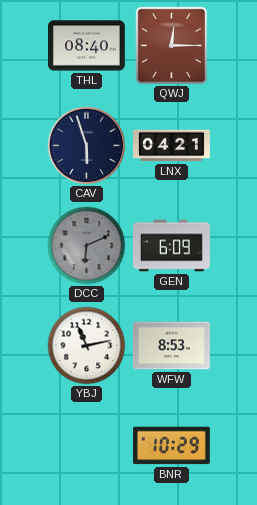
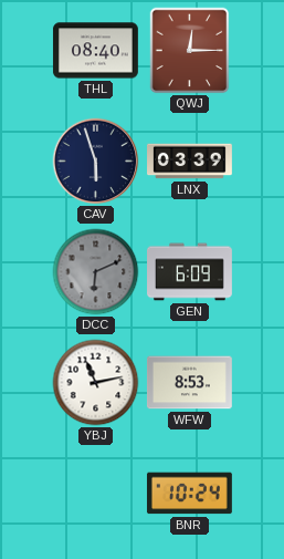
LNX: 04:21 -> 03:39 (190, 162)
BNR: 10:29 -> 10:24 (189, 494)
